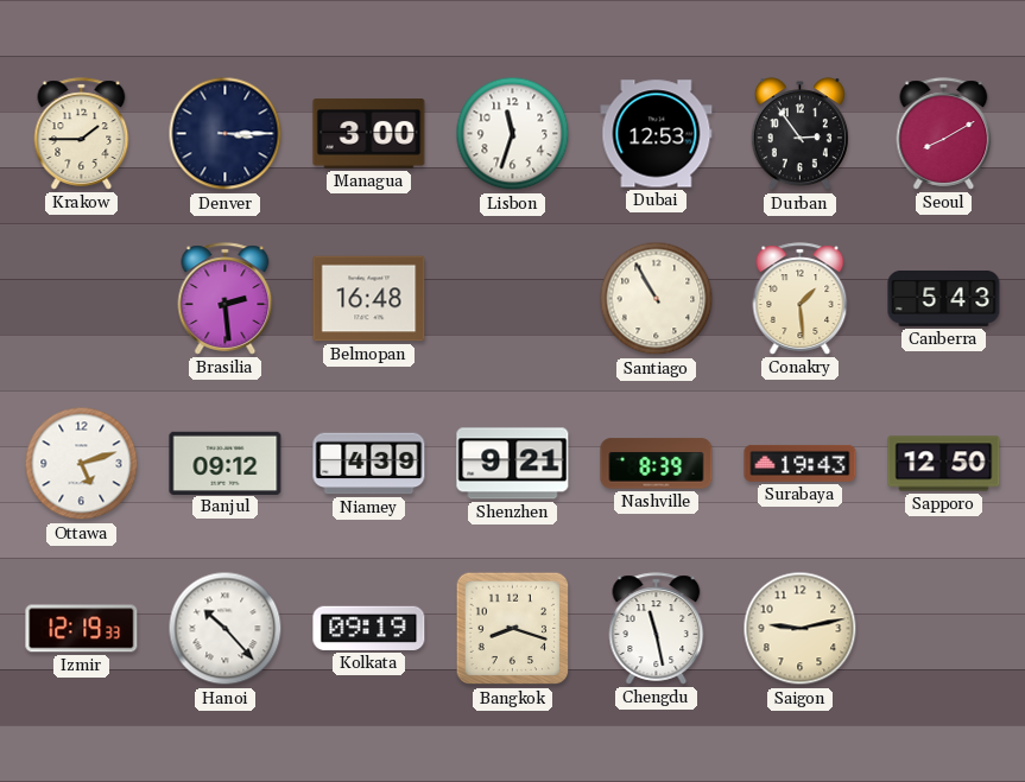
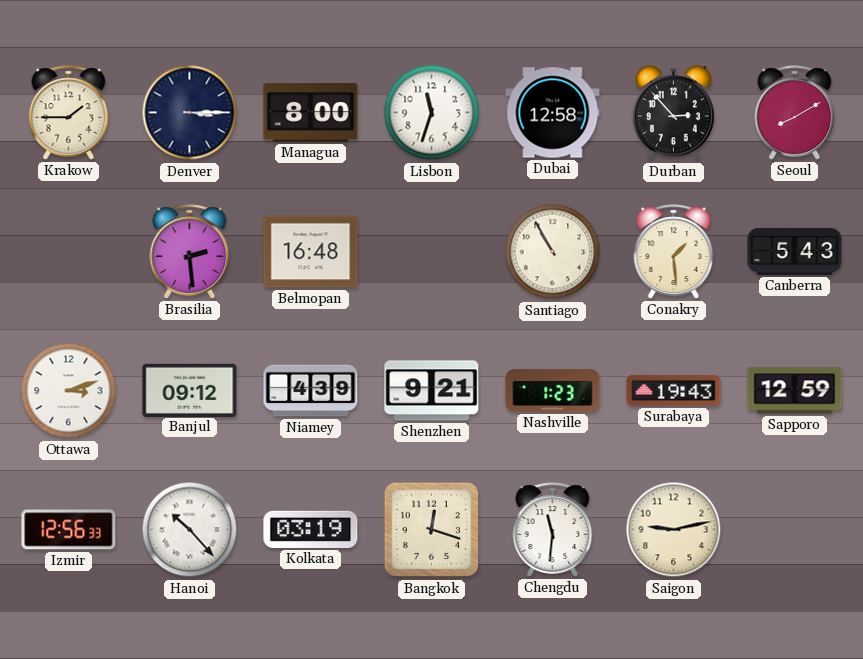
Managua: 3:00 -> 8:00 (311, 113)
Dubai: 12:53 -> 12:58 (553, 113)
Durban: 2:54 -> 2:53 (673, 113)
Ottawa: 5:12 -> 3:12 (69, 391)
Nashville: 8:39 -> 1:23 (553, 391)
Sapporo: 12:50 -> 12:59 (795, 391)
Izmir: 12:19 -> 12:56 (69, 530)
Kolkata: 09:19 -> 03:19 (311, 529)
Bangkok: 8:18 -> 12:18 (432, 530)
Chengdu: 11:28 -> 11:31 (553, 530)
